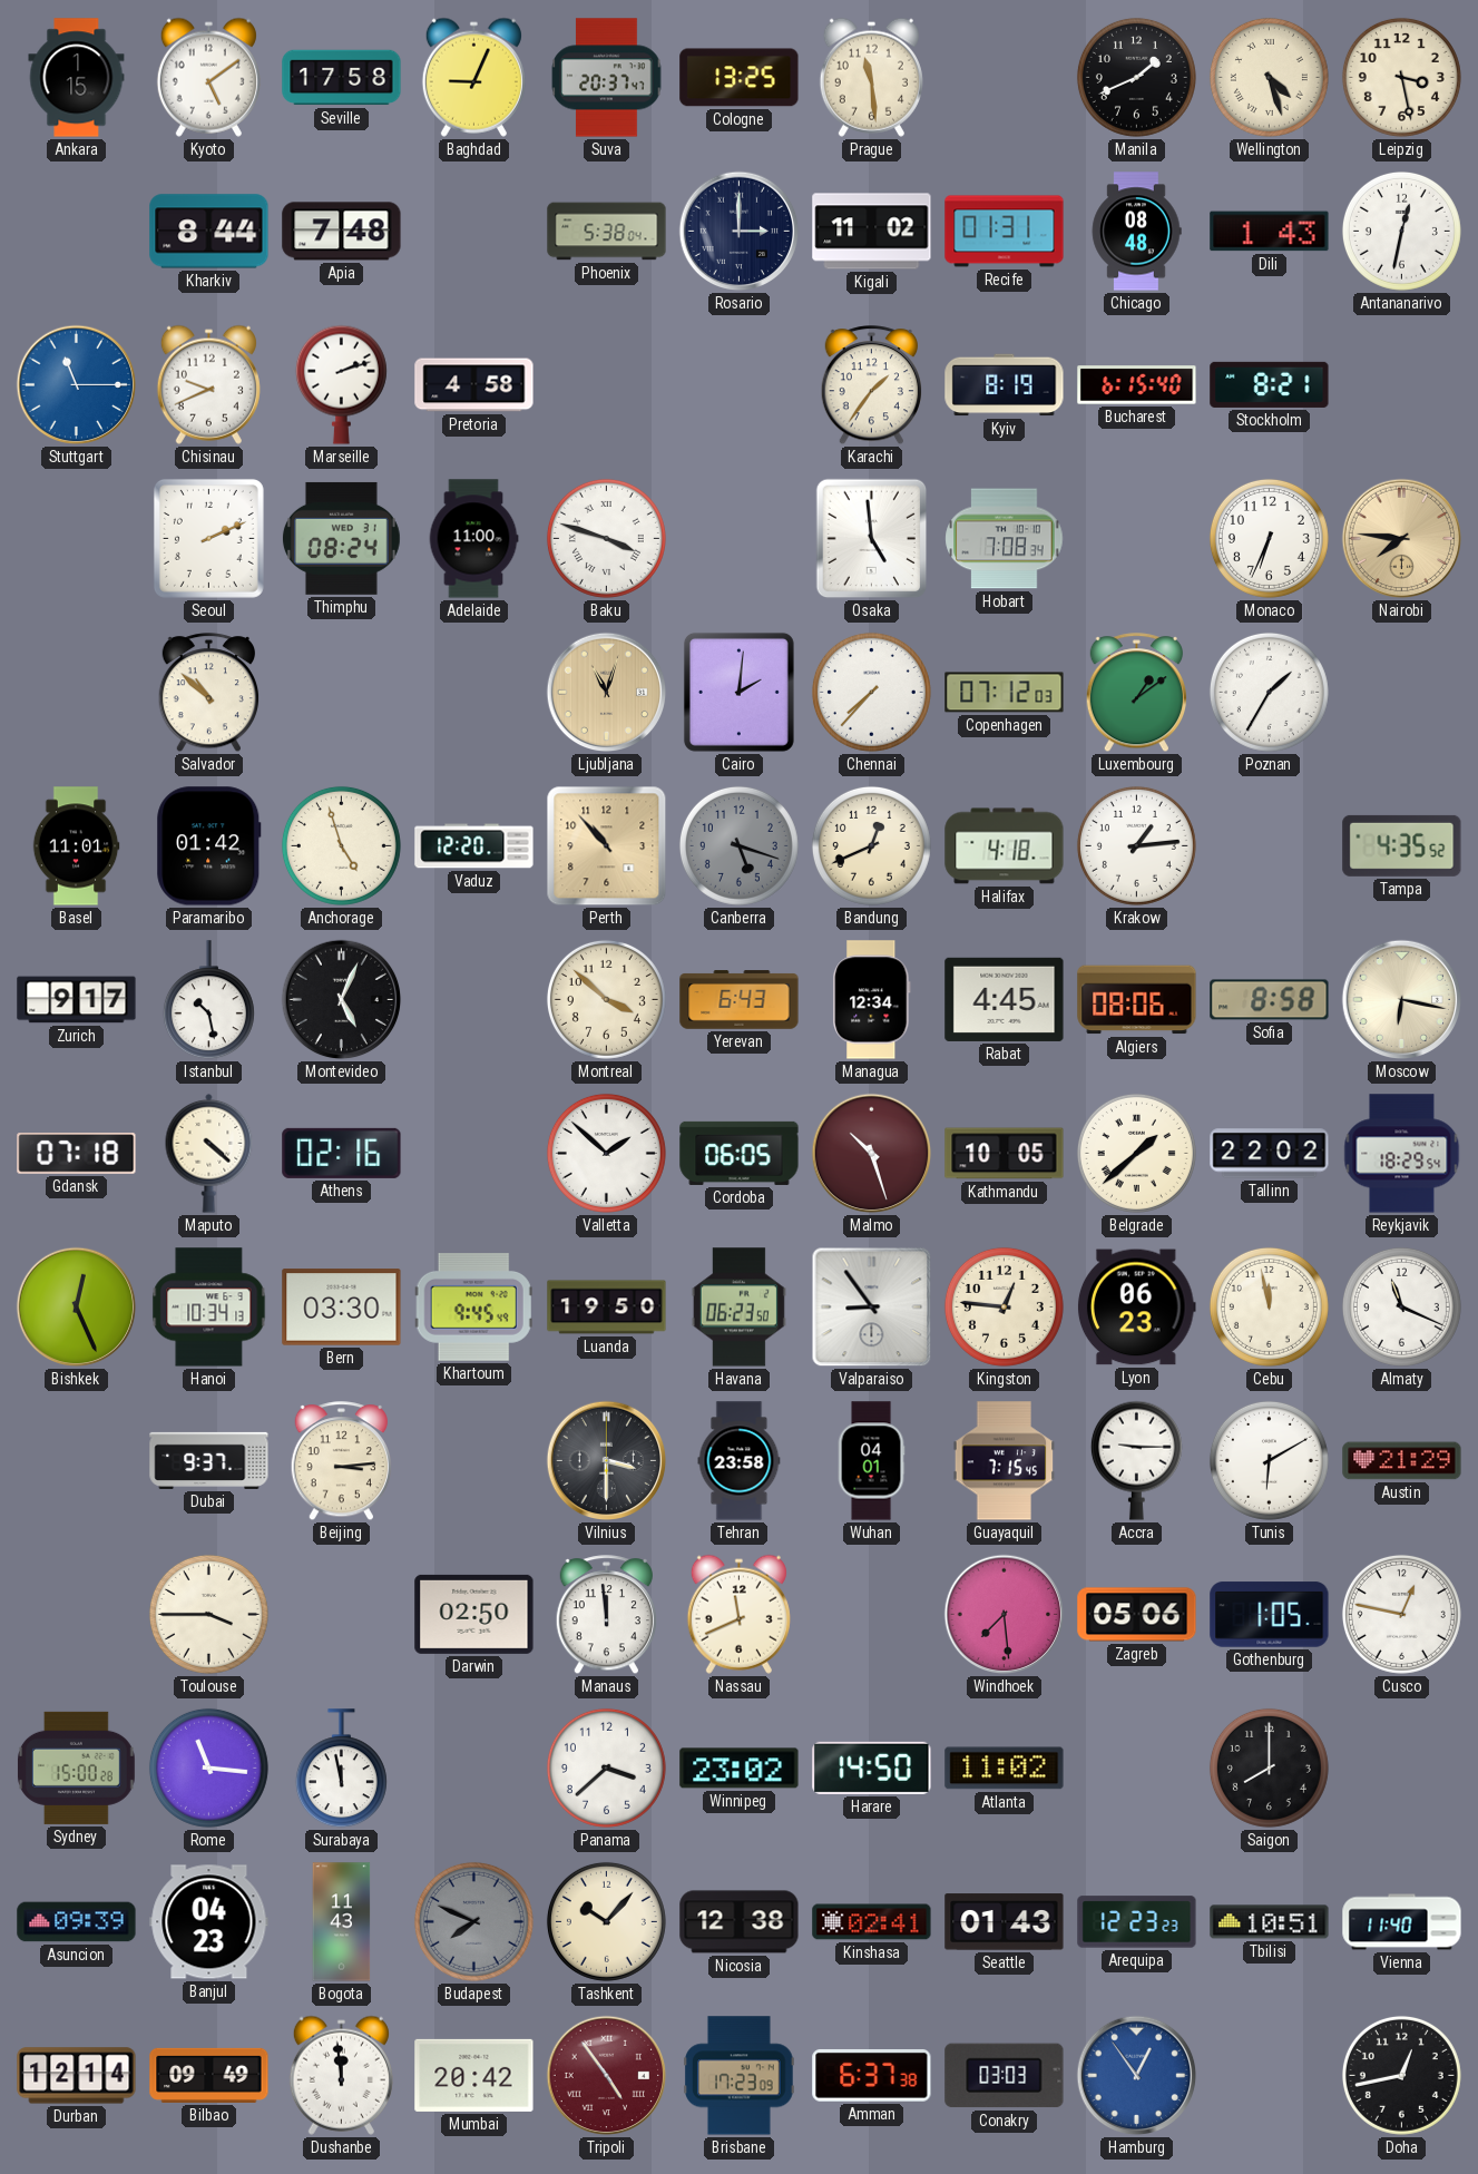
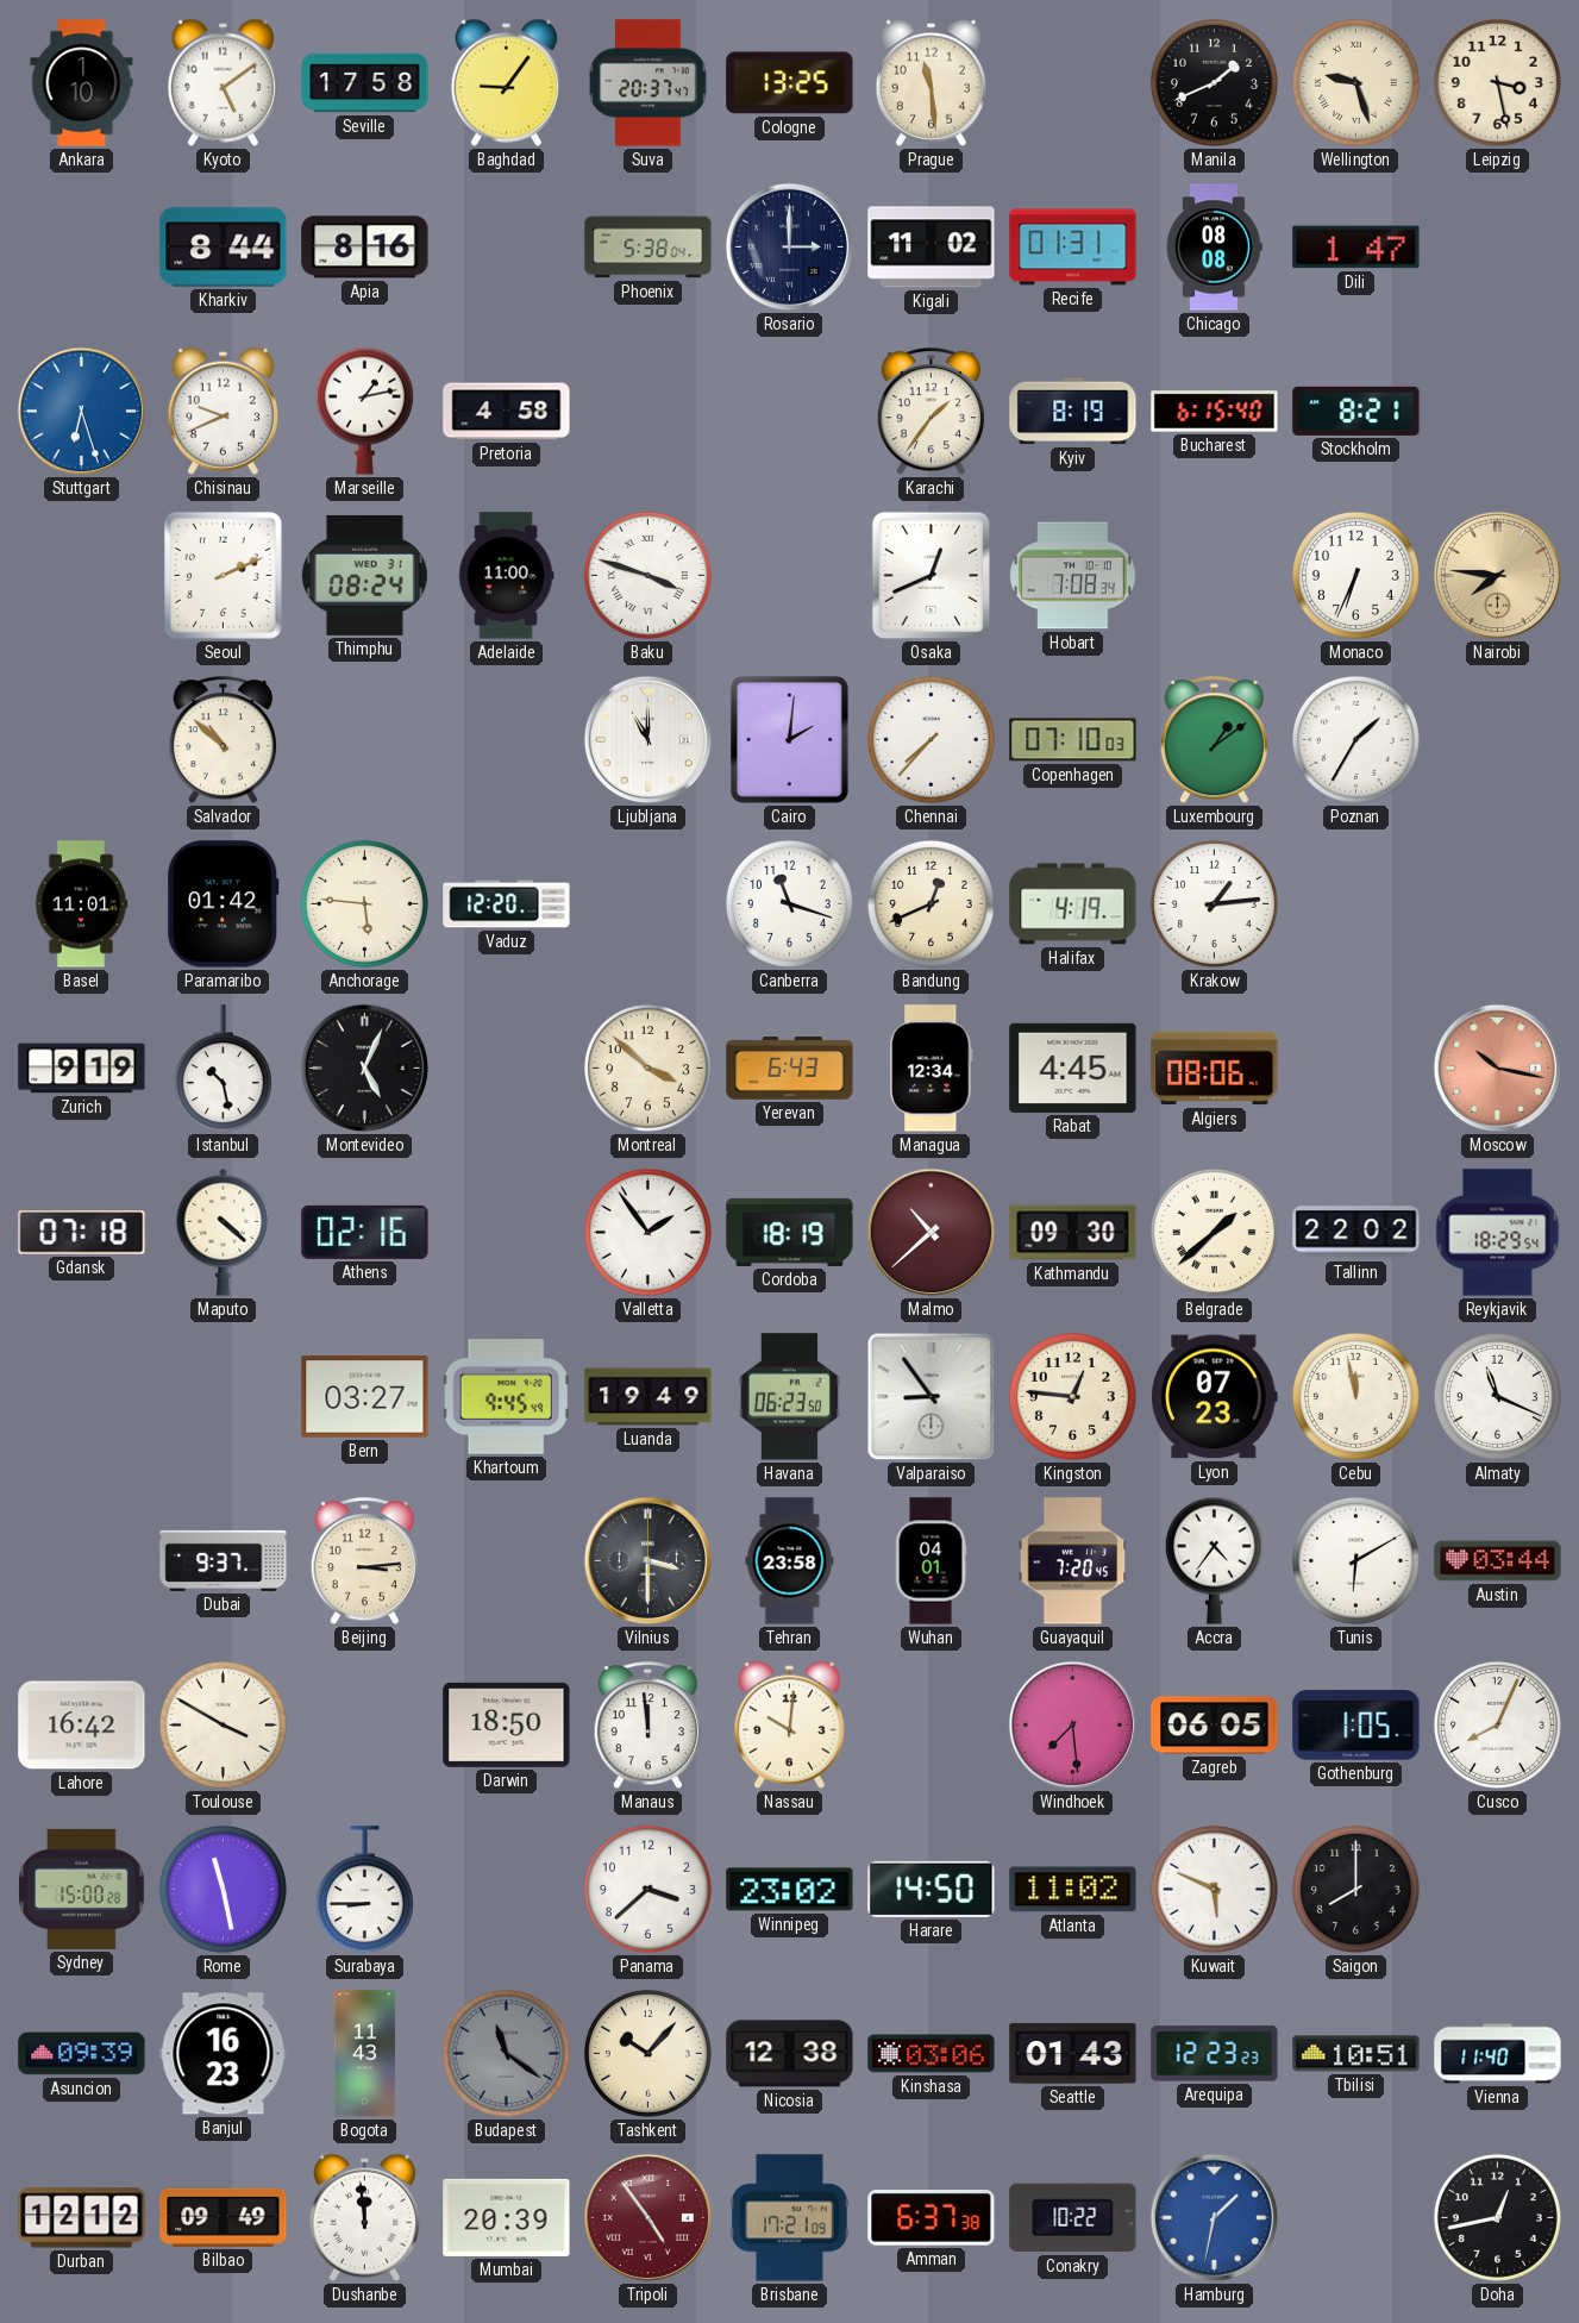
Ankara: 1:15 -> 1:10 (82, 83)
Baghdad: 9:04 -> 9:06 (506, 82)
Wellington: 4:27 -> 9:27 (1355, 82)
Apia: 7:48 -> 8:16 (365, 248)
Chicago: 08:48 -> 08:08 (1214, 248)
Dili: 1:43 -> 1:47 (1356, 248)
Antananarivo: 12:32 -> none (1401, 231)
Stuttgart: 11:15 -> 6:27 (82, 412)
Marseille: 2:12 -> 1:13 (364, 411)
Osaka: 4:59 -> 12:41 (932, 576)
Ljubljana: 11:03 -> 11:00 (648, 740)
Ljubljana dial: champagne -> white (648, 740)
Copenhagen: 07:12 -> 07:10 (1073, 740)
Anchorage: 4:57 -> 5:46 (364, 903)
Perth: 10:53 -> none (607, 846)
Canberra: 5:18 -> 11:18 (789, 903)
Canberra dial: grey -> white (789, 903)
Halifax: 4:18 -> 4:19 (1073, 904)
Tampa: 4:35 -> none (1402, 845)
Zurich: 9:17 -> 9:19 (82, 1069)
Sofia: 8:58 -> none (1270, 1000)
Moscow: 6:17 -> 10:17 (1498, 1069)
Moscow dial: cream -> salmon (1498, 1069)
Valletta: 1:52 -> 1:54 (647, 1232)
Cordoba: 06:05 -> 18:19 (790, 1232)
Malmo: 10:27 -> 10:38 (932, 1233)
Kathmandu: 10:05 -> 09:30 (1073, 1233)
Bishkek: 12:26 -> none (77, 1308)
Hanoi: 10:34 -> none (209, 1308)
Bern: 03:30 -> 03:27 (365, 1397)
Luanda: 19:50 -> 19:49 (648, 1397)
Lyon: 06:23 -> 07:23 (1214, 1397)
Guayaquil: 7:15 -> 7:20 (1073, 1561)
Accra: 9:15 -> 4:36 (1214, 1560)
Austin: 21:29 -> 03:44 (1498, 1561)
Lahore: none -> 16:42 (82, 1726)
Toulouse: 3:45 -> 3:50 (223, 1724)
Darwin: 02:50 -> 18:50 (507, 1724)
Nassau: 11:41 -> 10:01 (789, 1724)
Zagreb: 05:06 -> 06:05 (1215, 1726)
Cusco: 12:47 -> 8:04 (1497, 1724)
Rome: 11:16 -> 11:28 (223, 1889)
Surabaya: 11:58 -> 8:45 (364, 1890)
Kuwait: none -> 5:49 (1214, 1889)
Banjul: 04:23 -> 16:23 (224, 2054)
Budapest: 7:49 -> 11:21 (506, 2053)
Kinshasa: 02:41 -> 03:06 (932, 2054)
Durban: 12:14 -> 12:12 (82, 2218)
Mumbai: 20:42 -> 20:39 (507, 2217)
Brisbane: 17:23 -> 17:21 (790, 2218)
Conakry: 03:03 -> 10:22 (1073, 2218)
Hamburg: 12:54 -> 1:32 (1215, 2218)
